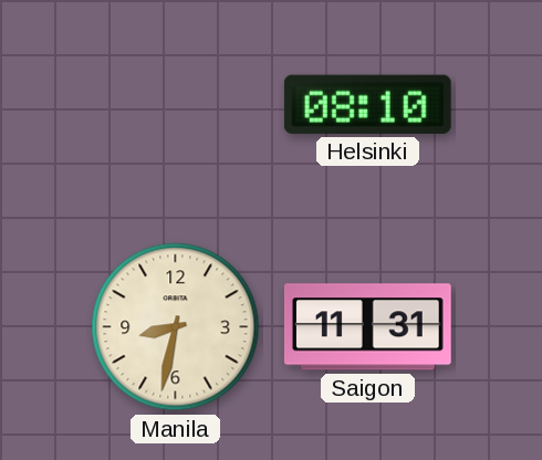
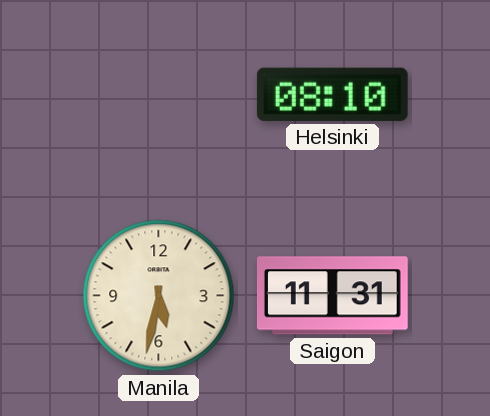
Manila: 8:32 -> 5:32 (159, 296)
